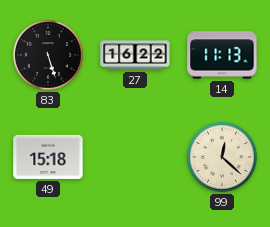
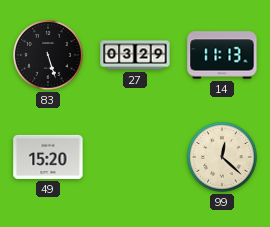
27: 16:22 -> 03:29 (135, 55)
49: 15:18 -> 15:20 (48, 157)
